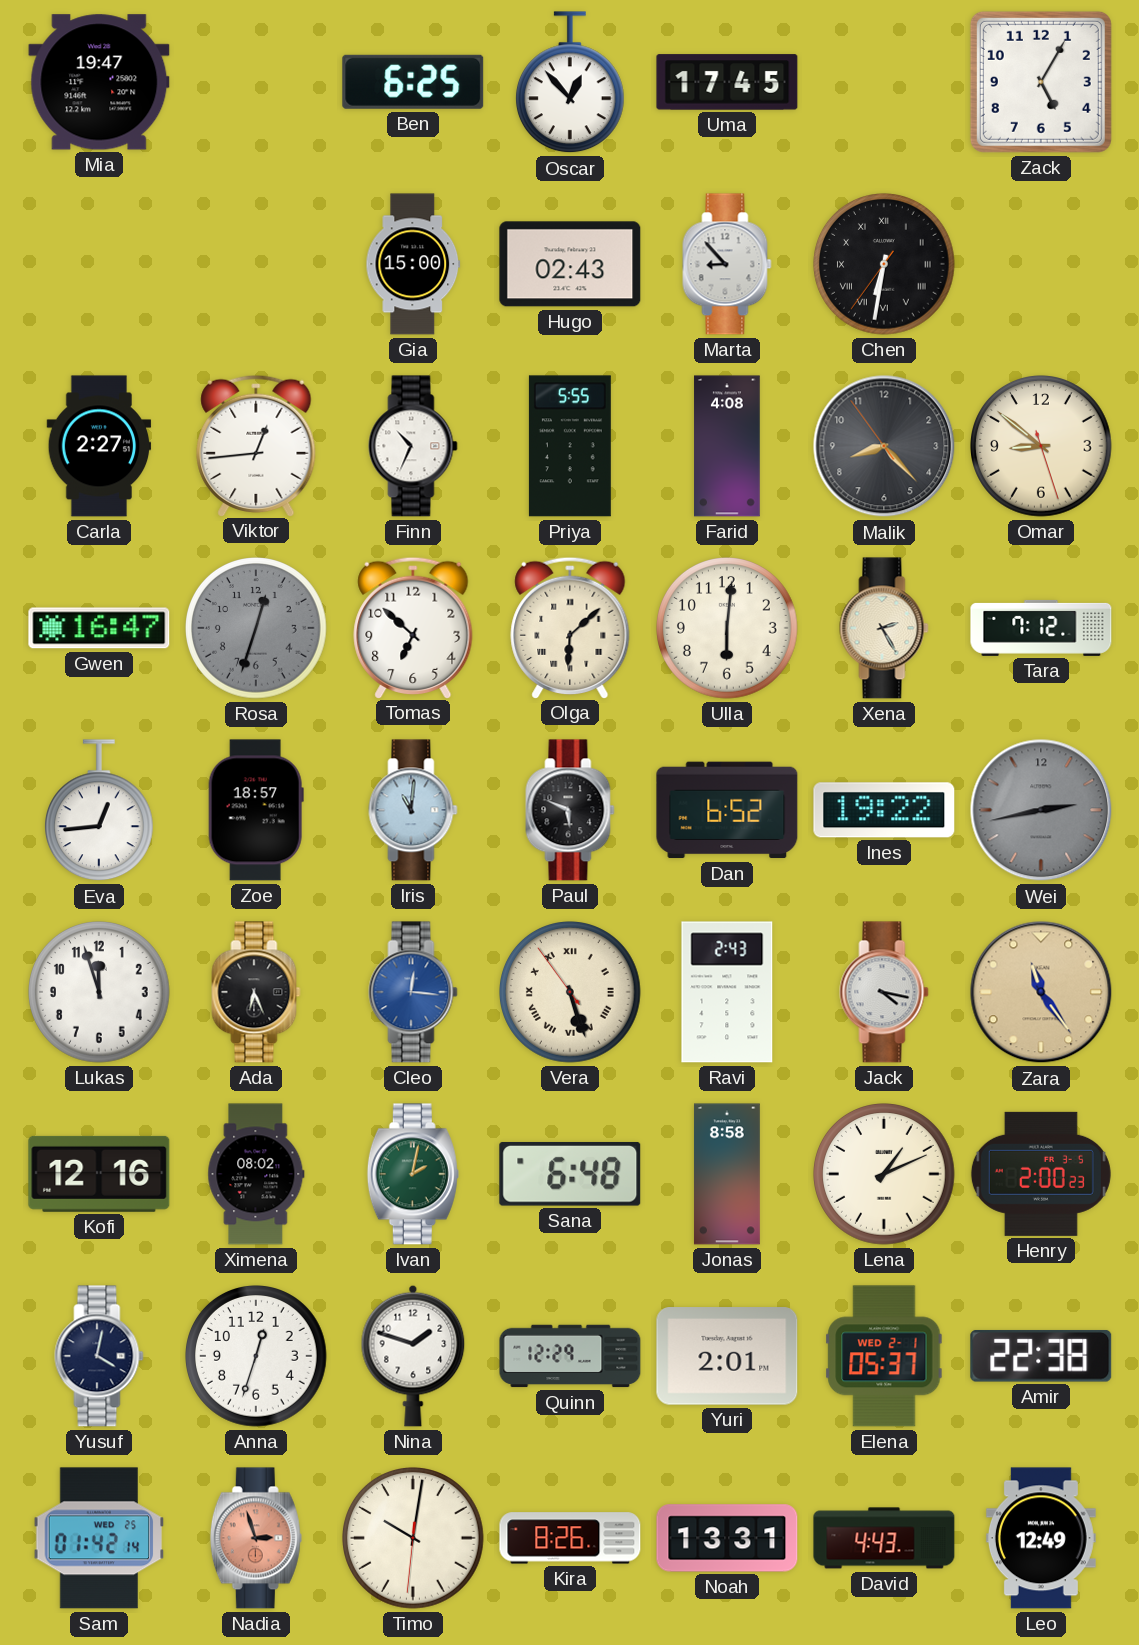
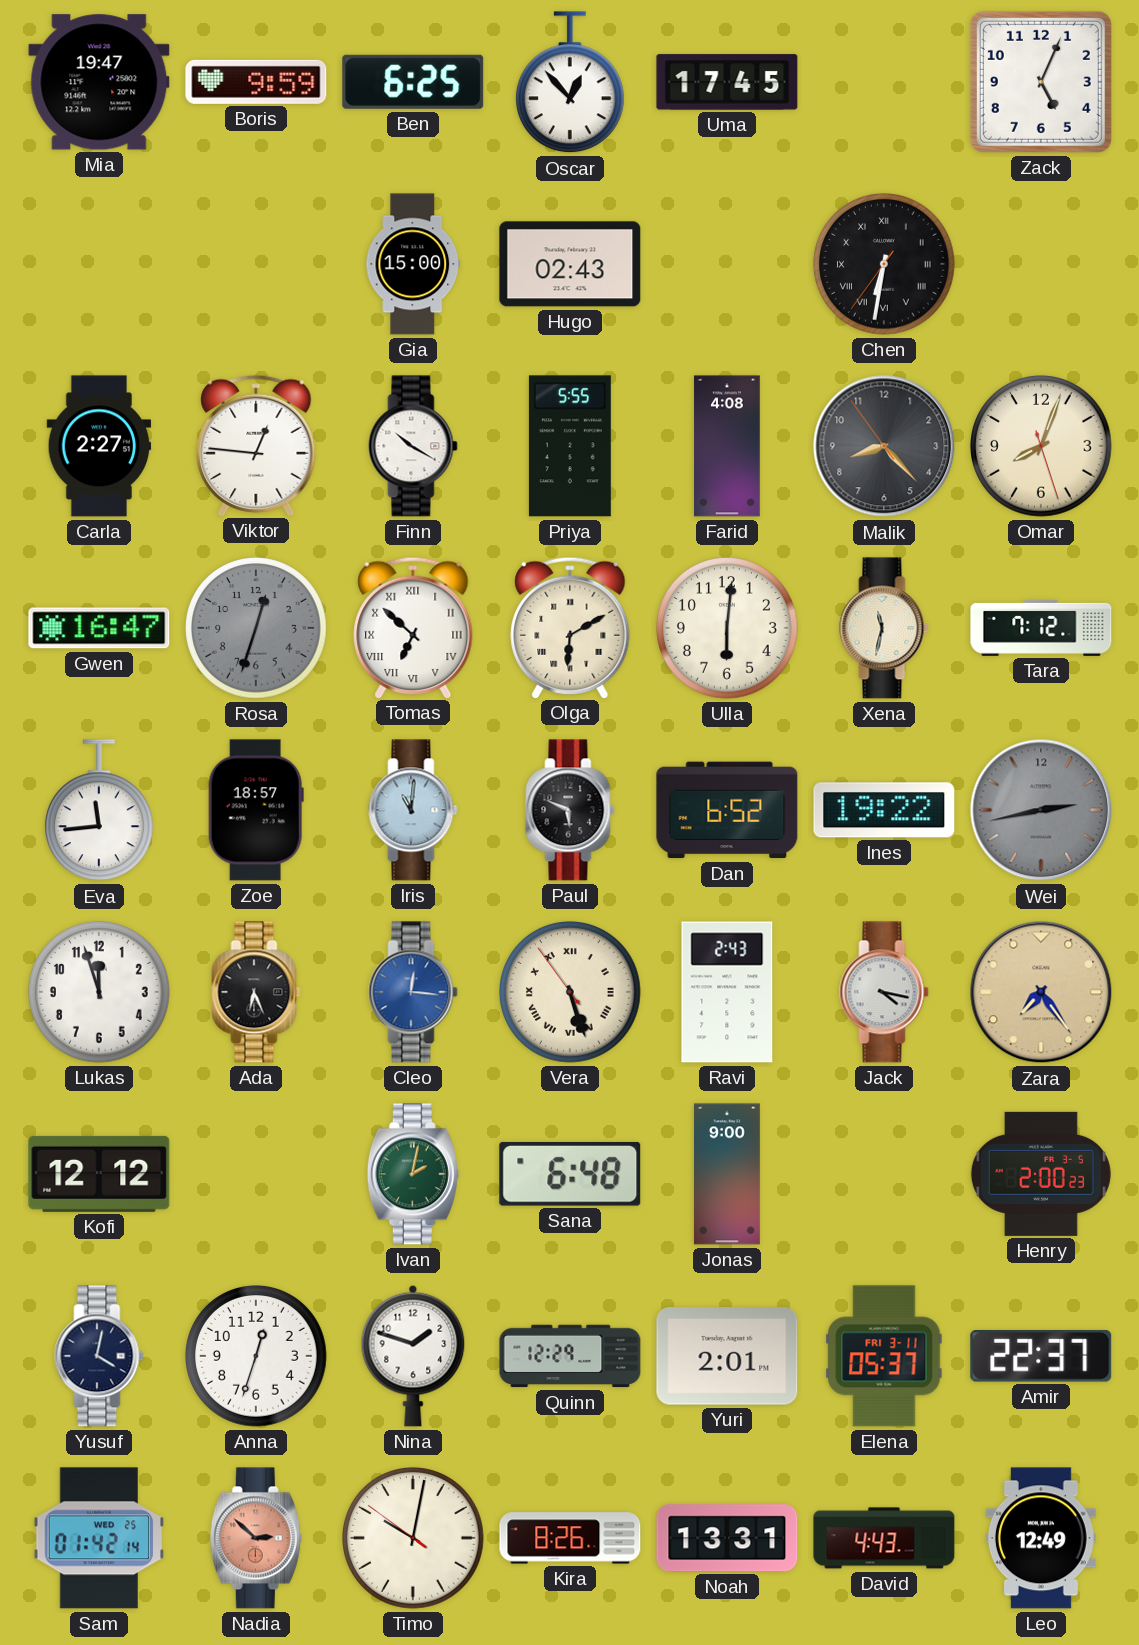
Boris: none -> 9:59 (256, 82)
Zack: 5:05 -> 5:04 (1041, 82)
Marta: 8:53 -> none (727, 264)
Viktor: 12:44 -> 12:46 (256, 445)
Finn: 10:34 -> 10:20 (413, 446)
Omar: 8:51 -> 8:03 (1042, 447)
Tomas numerals: Arabic -> Roman (413, 627)
Olga: 6:08 -> 6:10 (570, 627)
Xena: 2:25 -> 11:32 (884, 628)
Eva: 12:44 -> 11:44 (99, 811)
Zara: 11:24 -> 7:24 (1041, 992)
Kofi: 12:16 -> 12:12 (99, 1174)
Ximena: 08:02 -> none (256, 1174)
Jonas: 8:58 -> 9:00 (727, 1174)
Lena: 1:11 -> none (885, 1175)
Elena date: WED 2-1 -> FRI 3-11 (884, 1356)
Amir: 22:38 -> 22:37 (1041, 1356)
Nadia: 2:57 -> 2:52 (256, 1538)
Timo: 10:01:31 -> 10:01:51 (414, 1539)
